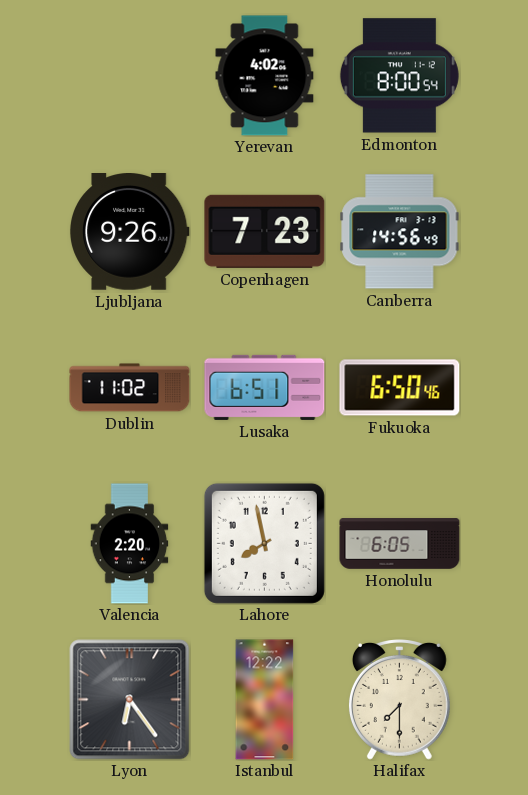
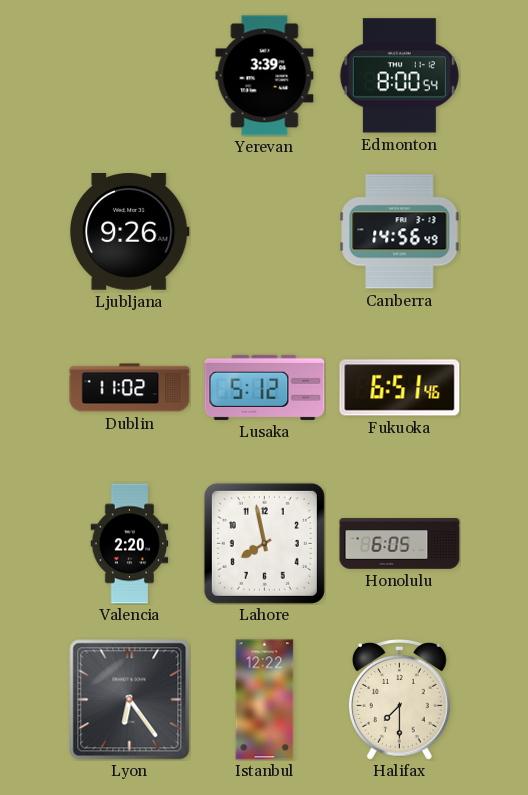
Yerevan: 4:02 -> 3:39 (265, 76)
Copenhagen: 7:23 -> none (265, 231)
Lusaka: 6:51 -> 5:12 (265, 387)
Fukuoka: 6:50 -> 6:51 (400, 388)
